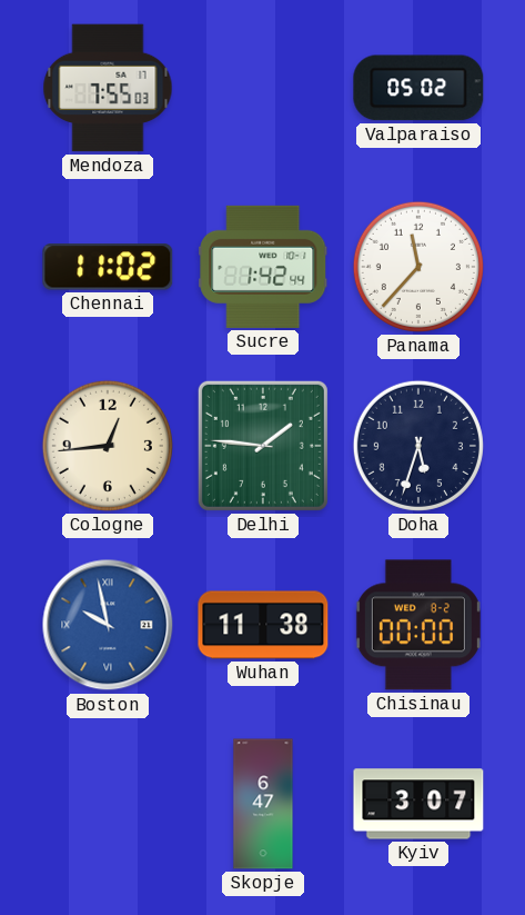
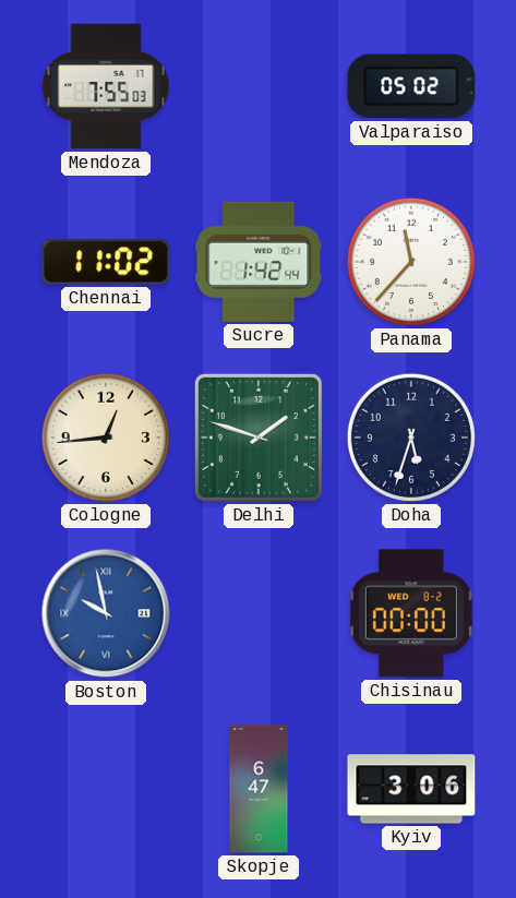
Delhi: 1:46 -> 1:48 (259, 438)
Wuhan: 11:38 -> none (263, 625)
Kyiv: 3:07 -> 3:06 (411, 789)
